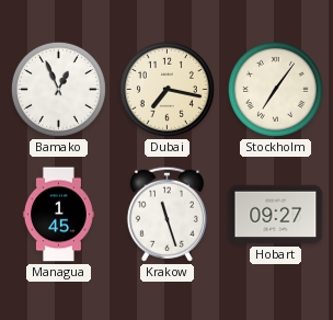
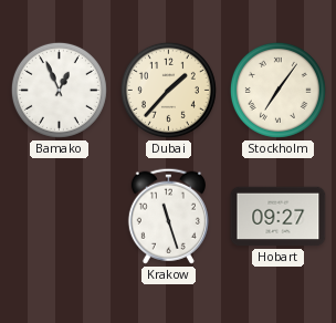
Dubai: 7:17 -> 1:37 (168, 90)
Managua: 1:45 -> none (59, 215)
